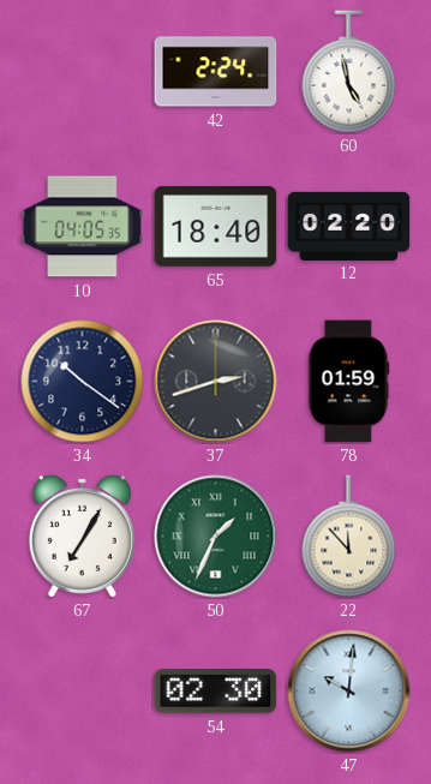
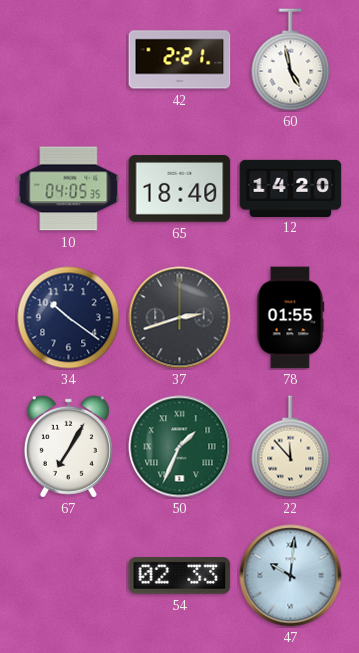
42: 2:24 -> 2:21 (180, 60)
12: 02:20 -> 14:20 (291, 188)
78: 01:59 -> 01:55 (290, 318)
54: 02:30 -> 02:33 (180, 576)
